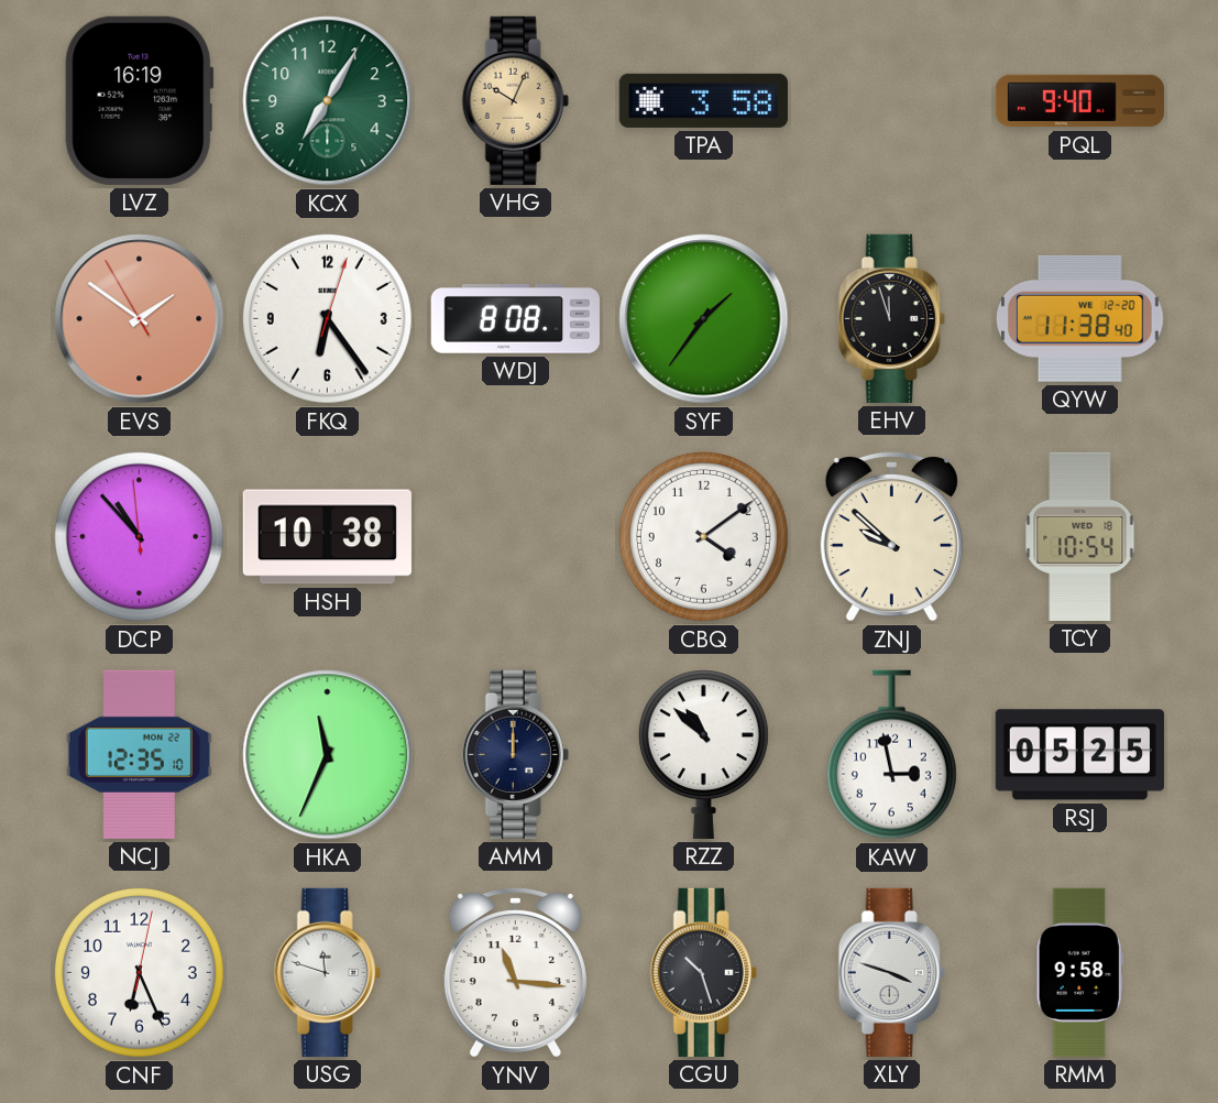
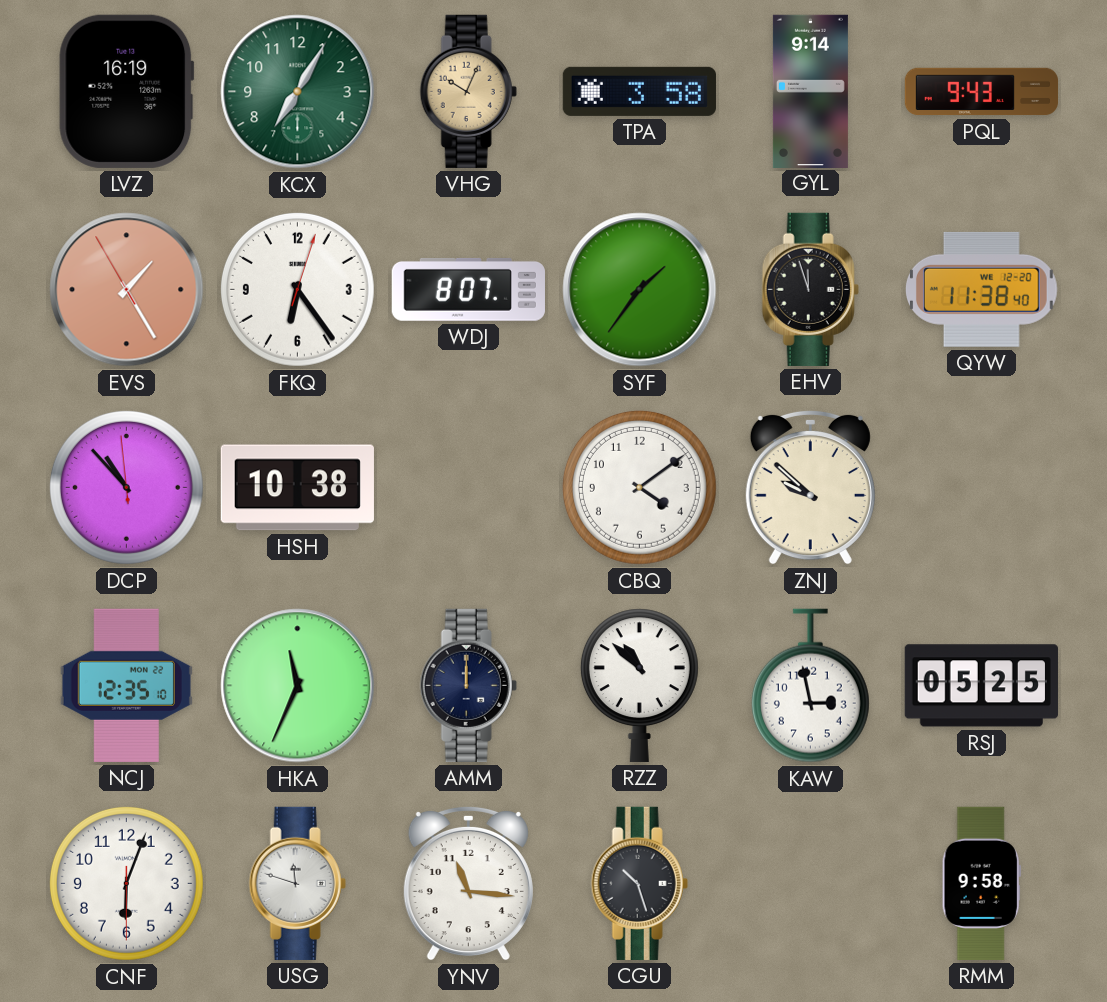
GYL: none -> 9:14 (810, 91)
PQL: 9:40 -> 9:43 (982, 92)
EVS: 1:50 -> 1:24 (127, 290)
WDJ: 8:08 -> 8:07 (468, 290)
TCY: 10:54 -> none (1080, 536)
CNF: 6:26 -> 6:03 (126, 883)
XLY: 3:48 -> none (891, 972)
